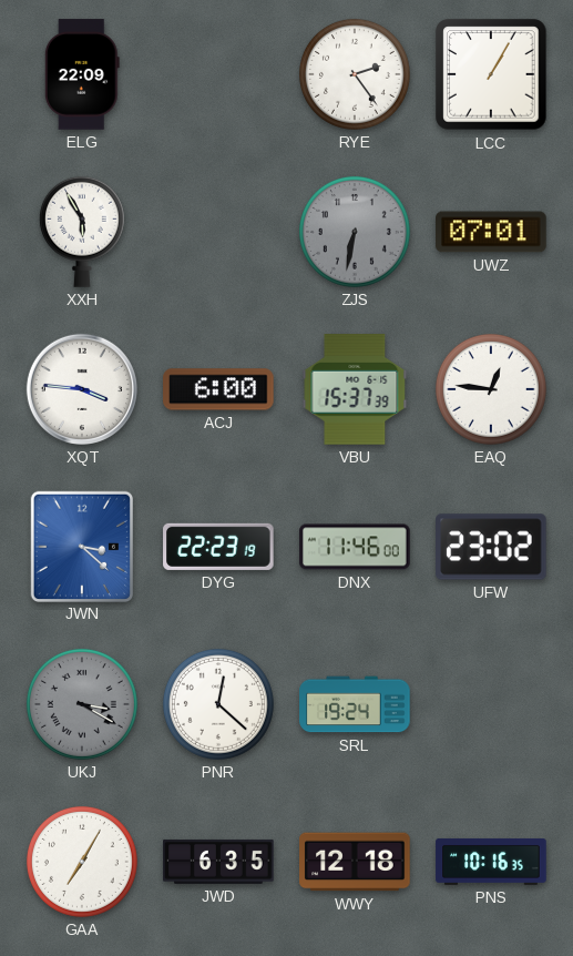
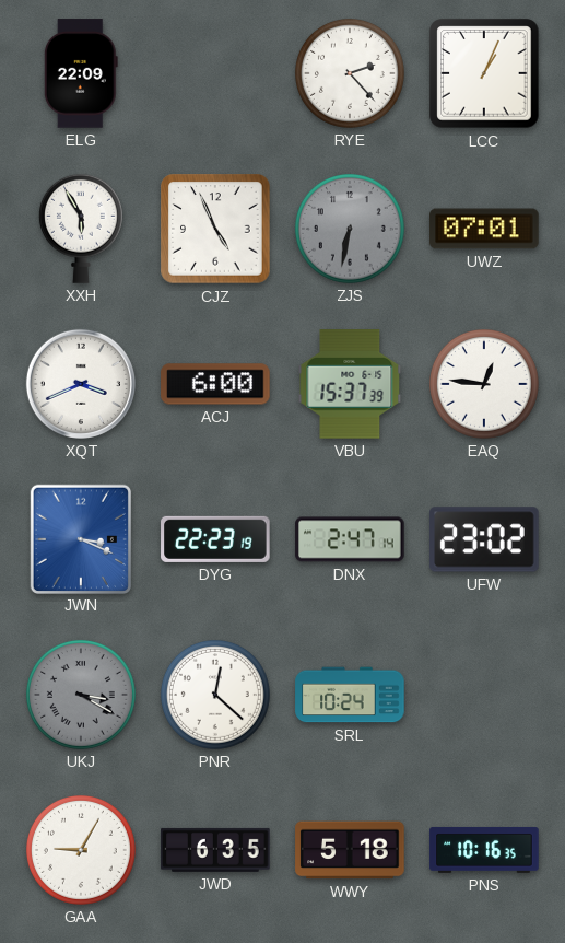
RYE: 2:24 -> 2:23 (350, 73)
LCC: 1:05 -> 1:04 (484, 73)
CJZ: none -> 4:56 (215, 229)
XQT: 3:46 -> 3:41 (81, 384)
JWN: 3:22 -> 3:19 (80, 538)
DNX: 11:46 -> 2:47 (350, 539)
SRL: 19:24 -> 10:24 (350, 695)
GAA: 7:05 -> 9:05 (81, 850)
WWY: 12:18 -> 5:18 (350, 850)
